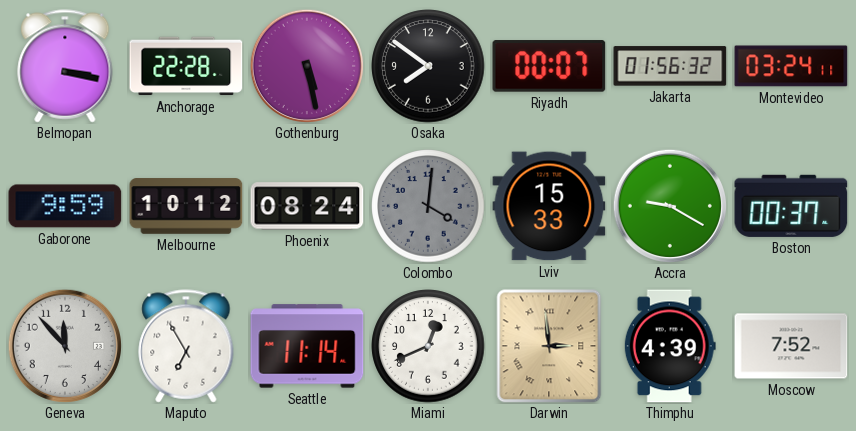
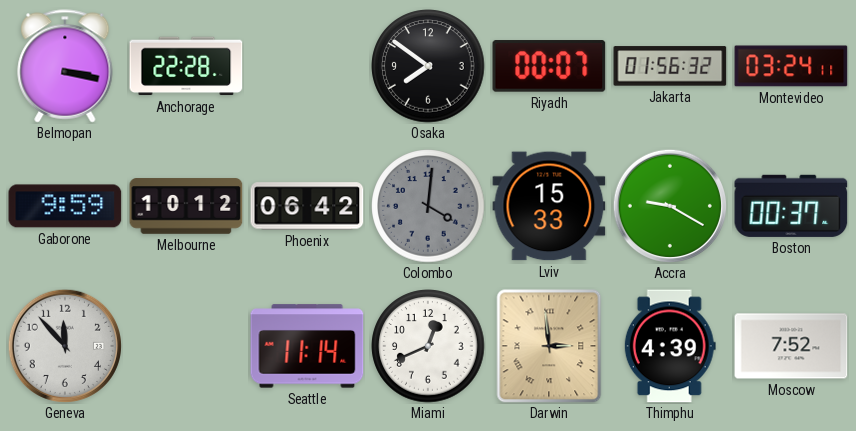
Gothenburg: 5:28 -> none (307, 66)
Phoenix: 08:24 -> 06:42 (307, 206)
Maputo: 6:55 -> none (186, 346)
